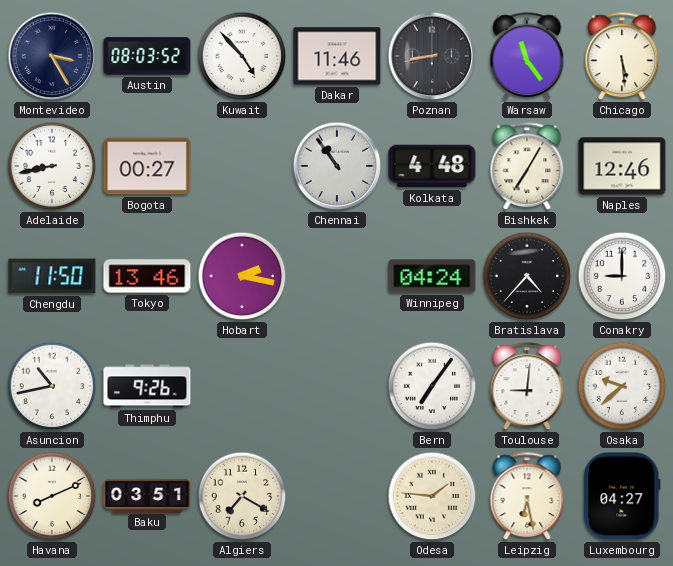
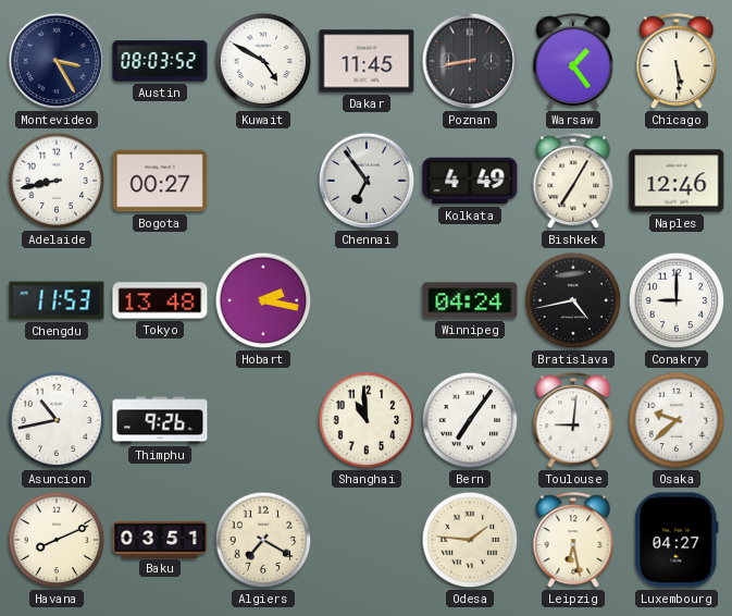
Kuwait: 4:53 -> 4:50 (263, 61)
Dakar: 11:46 -> 11:45 (367, 61)
Warsaw: 11:24 -> 1:24 (573, 62)
Chennai: 10:54 -> 6:54 (367, 181)
Kolkata: 4:48 -> 4:49 (470, 181)
Chengdu: 11:50 -> 11:53 (57, 300)
Tokyo: 13:46 -> 13:48 (160, 300)
Bratislava: 4:37 -> 4:43 (573, 300)
Shanghai: none -> 10:59 (367, 420)
